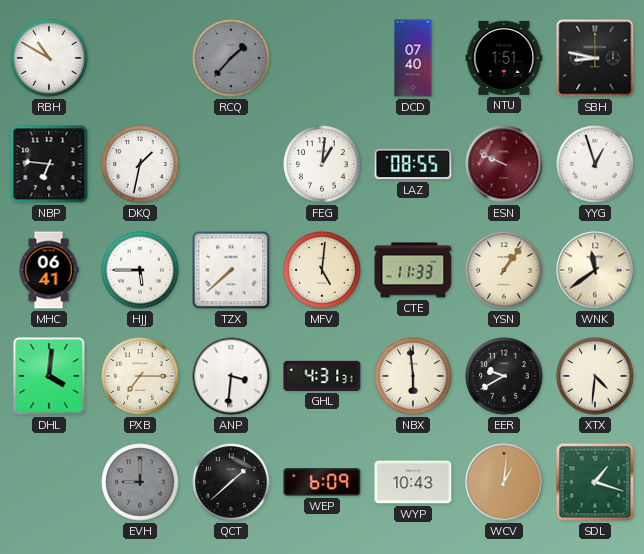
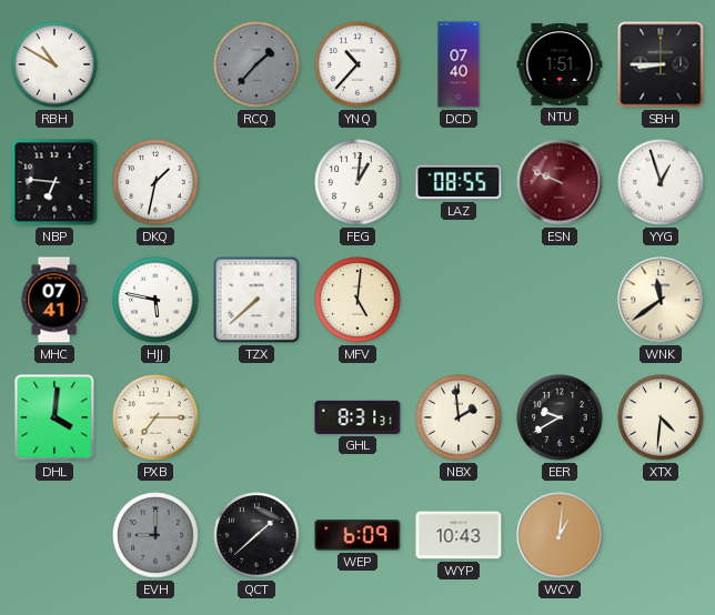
YNQ: none -> 10:37 (357, 64)
SBH: 8:47 -> 8:45 (661, 64)
MHC: 06:41 -> 07:41 (54, 300)
HJJ: 5:45 -> 5:47 (155, 300)
CTE: 11:33 -> none (413, 270)
YSN: 1:06 -> none (504, 270)
ANP: 3:31 -> none (231, 376)
GHL: 4:31 -> 8:31 (357, 417)
NBX: 5:59 -> 1:59 (459, 417)
SDL: 1:18 -> none (595, 482)
